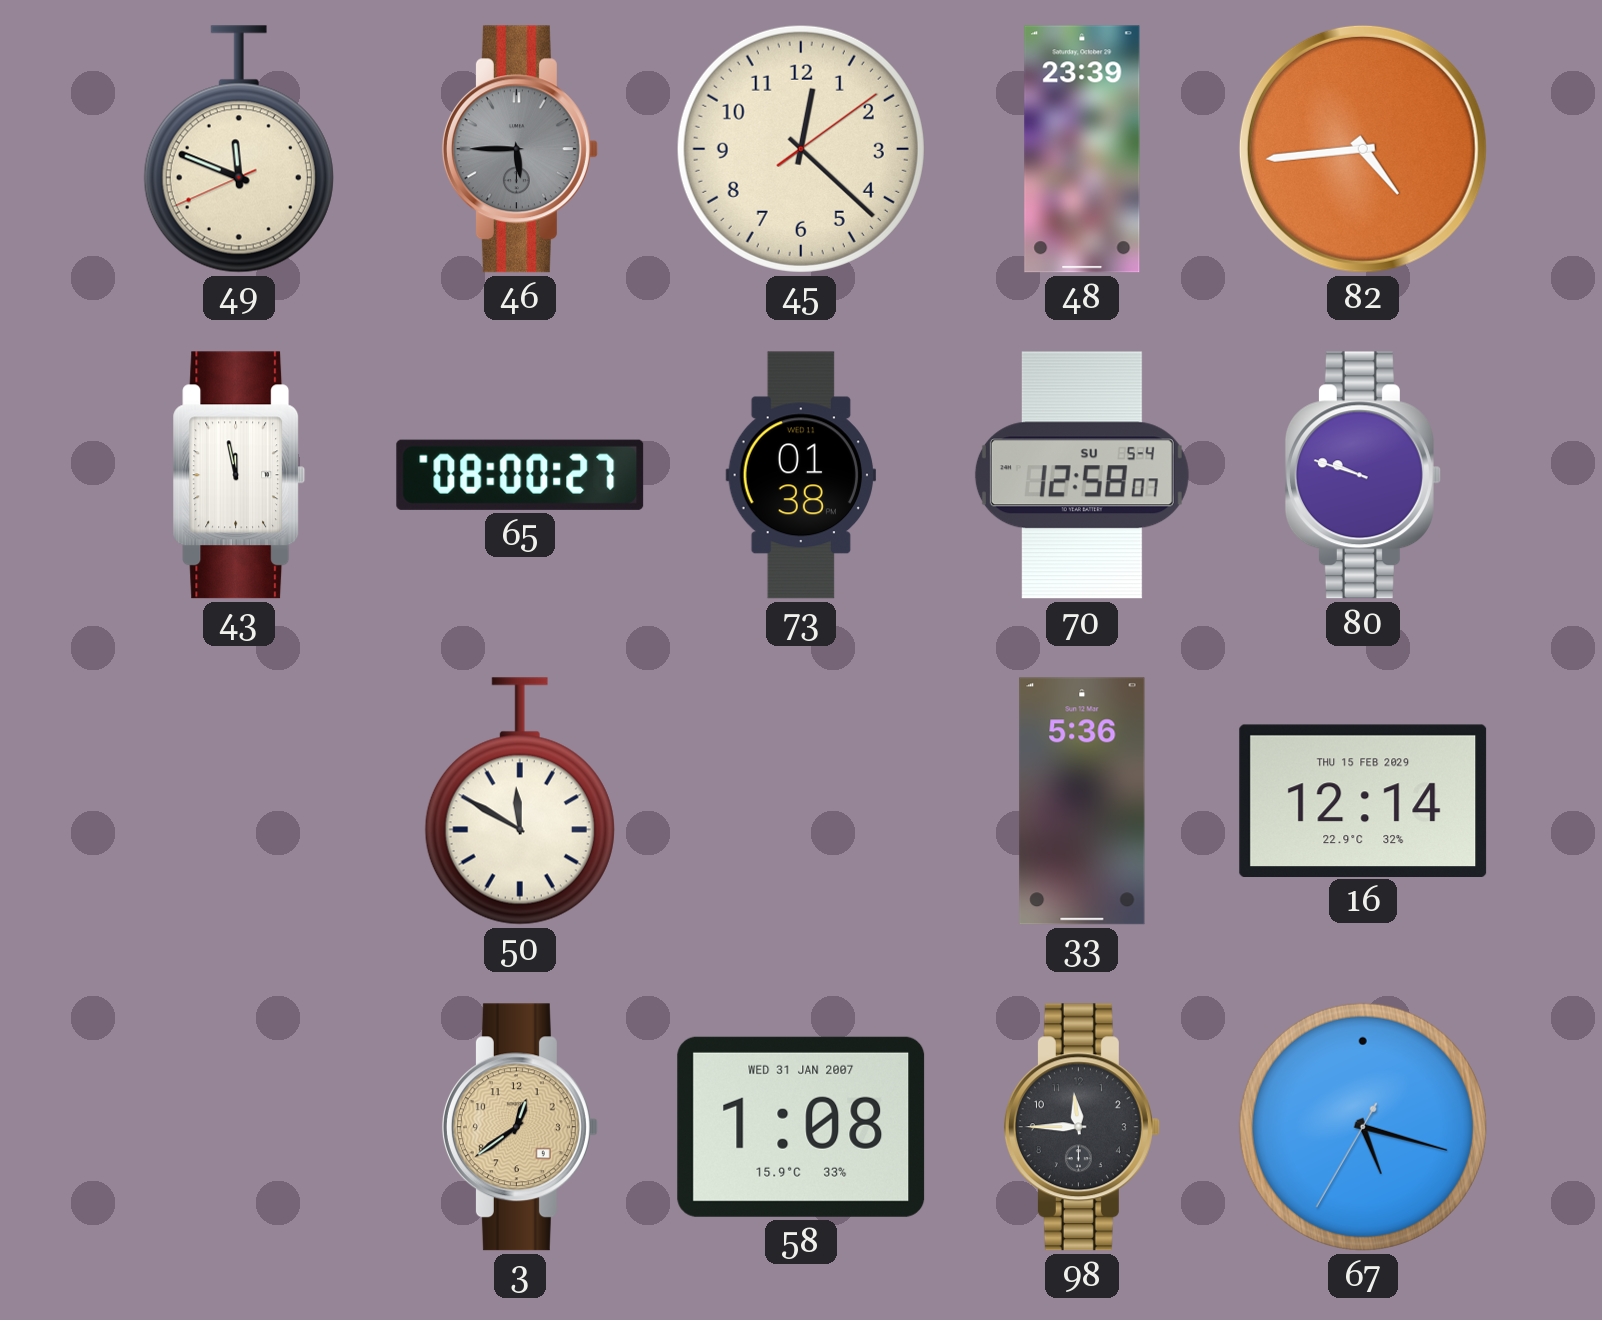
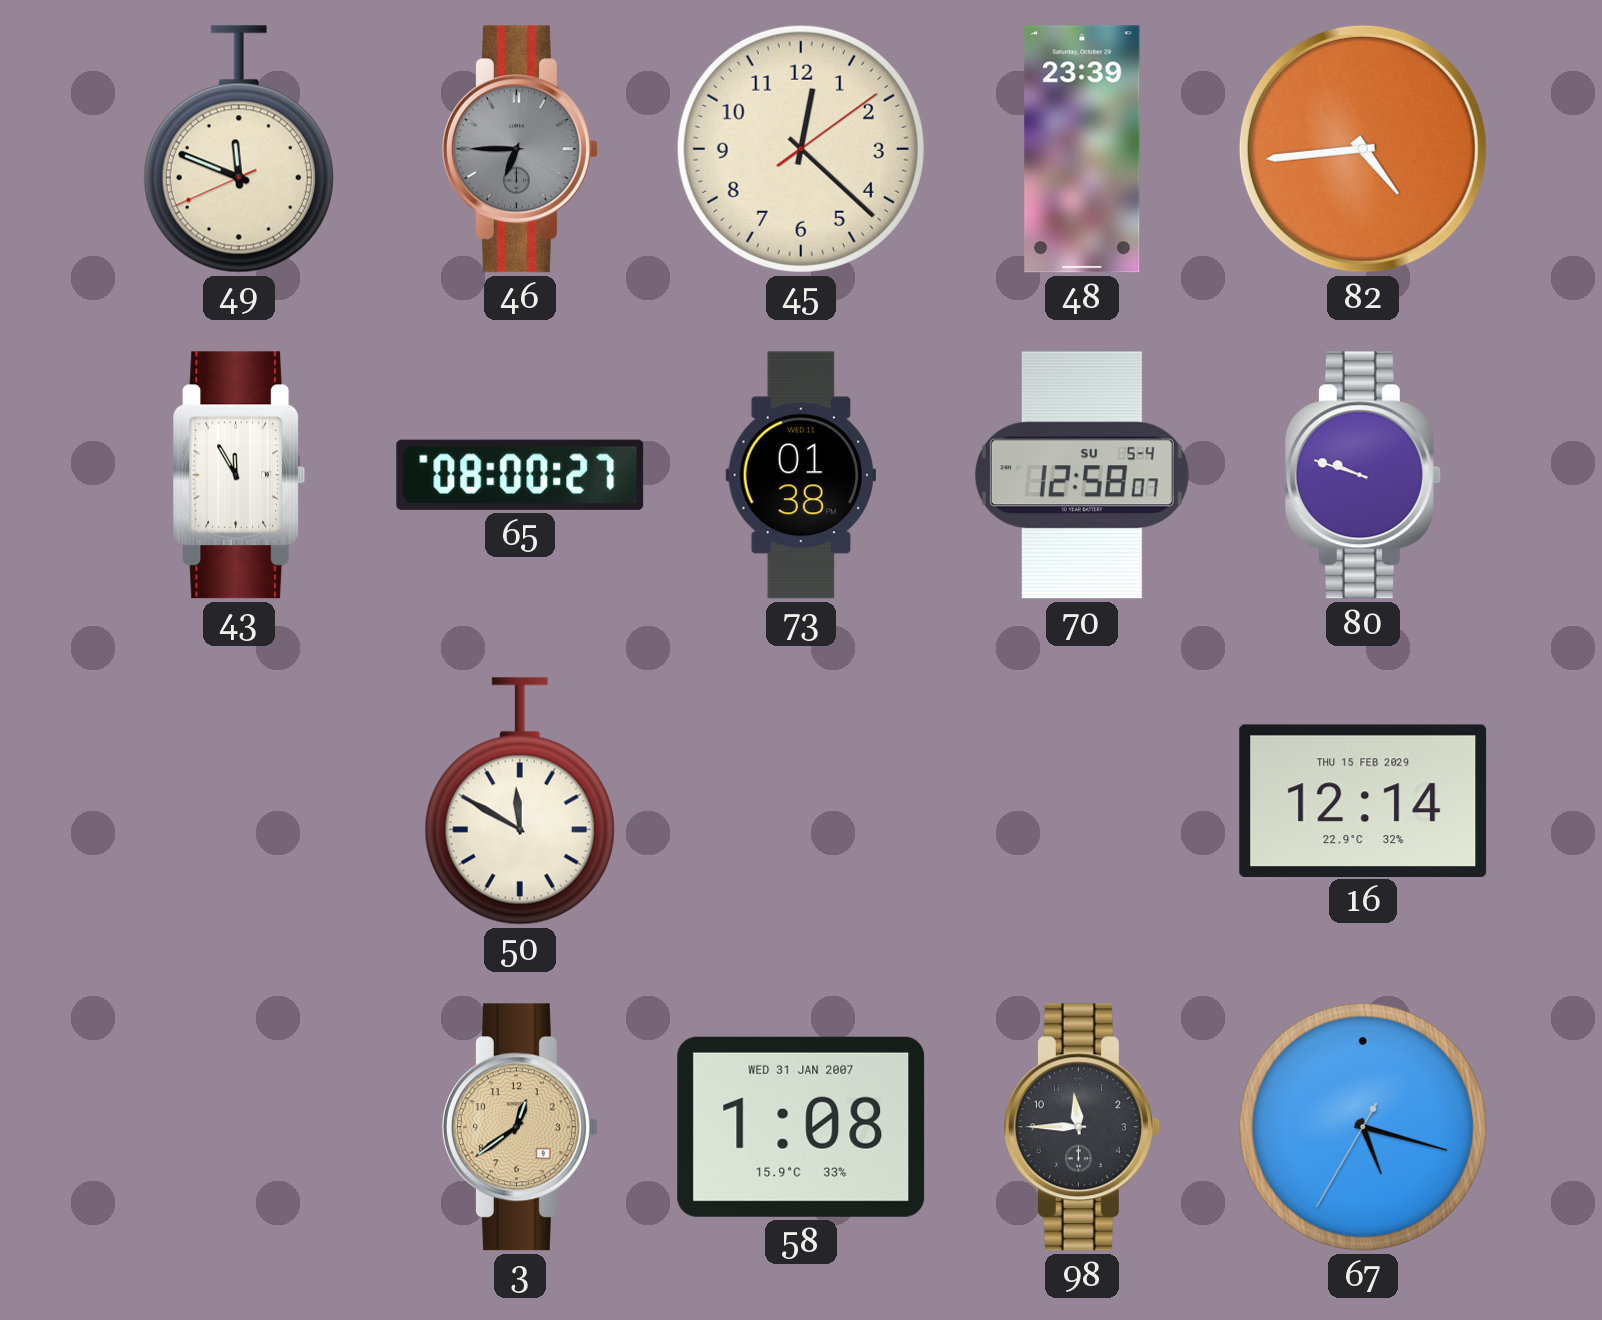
46: 5:45 -> 6:45 (520, 149)
43: 11:58 -> 11:55 (239, 475)
33: 5:36 -> none (1082, 801)
